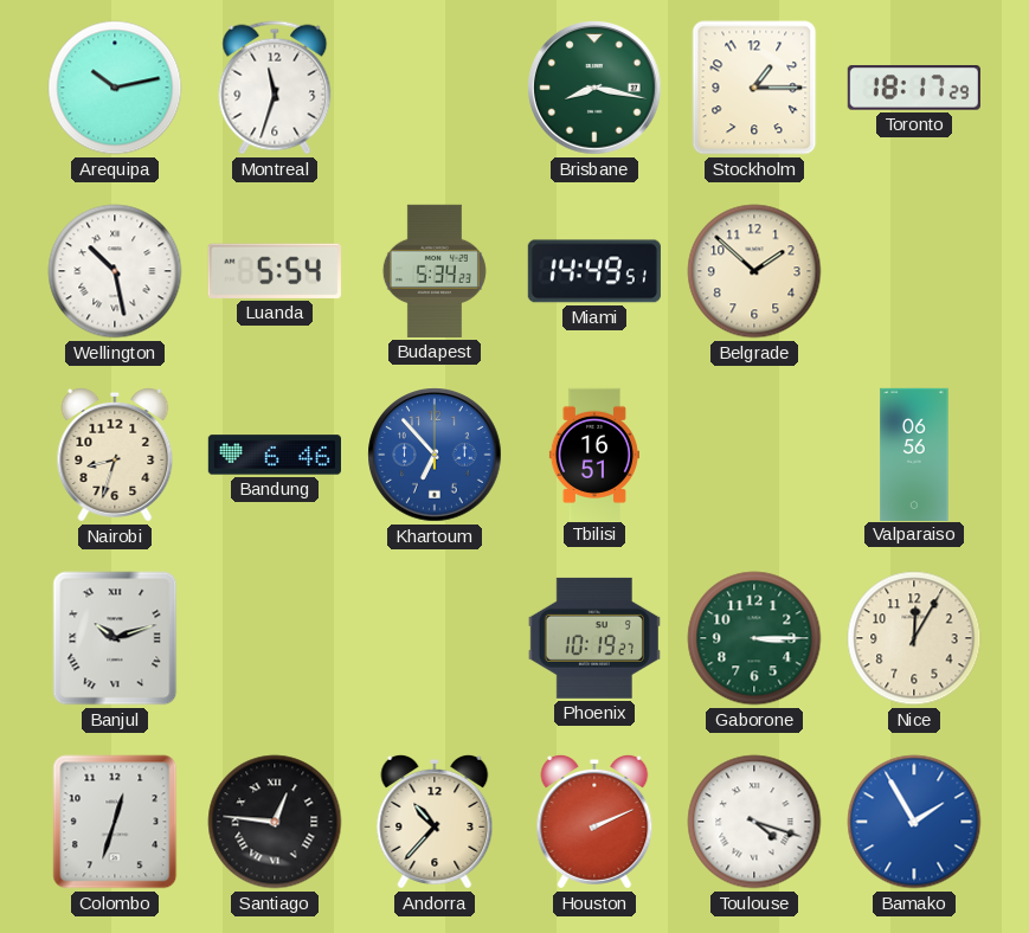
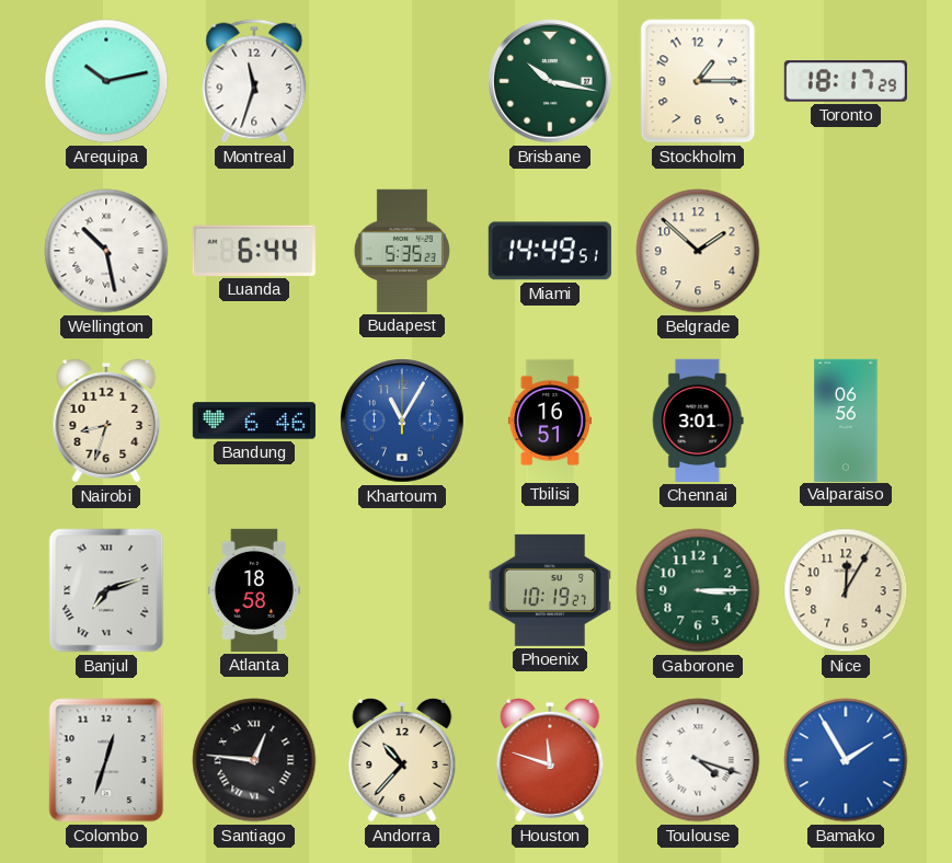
Brisbane: 8:17 -> 10:17 (550, 81)
Luanda: 5:54 -> 6:44 (254, 251)
Budapest: 5:34 -> 5:35 (402, 251)
Khartoum: 6:53 -> 11:05 (402, 421)
Chennai: none -> 3:01 (698, 421)
Banjul: 10:12 -> 7:12 (106, 590)
Atlanta: none -> 18:58 (253, 590)
Houston: 2:11 -> 11:48 (550, 760)
